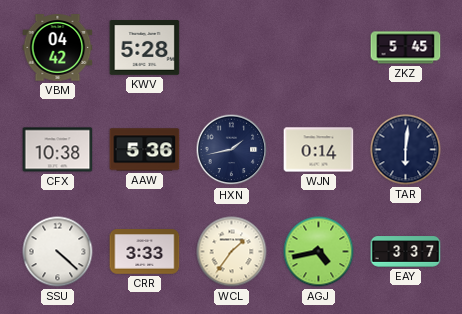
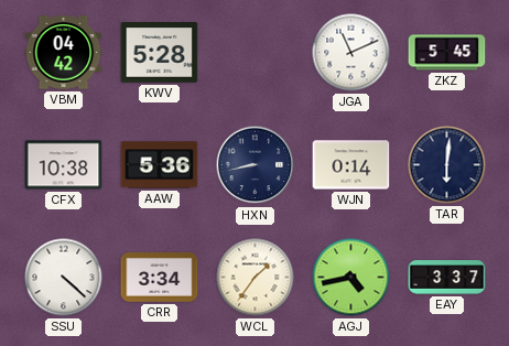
JGA: none -> 11:11 (351, 53)
HXN: 1:43 -> 8:43 (256, 165)
CRR: 3:33 -> 3:34 (160, 278)
